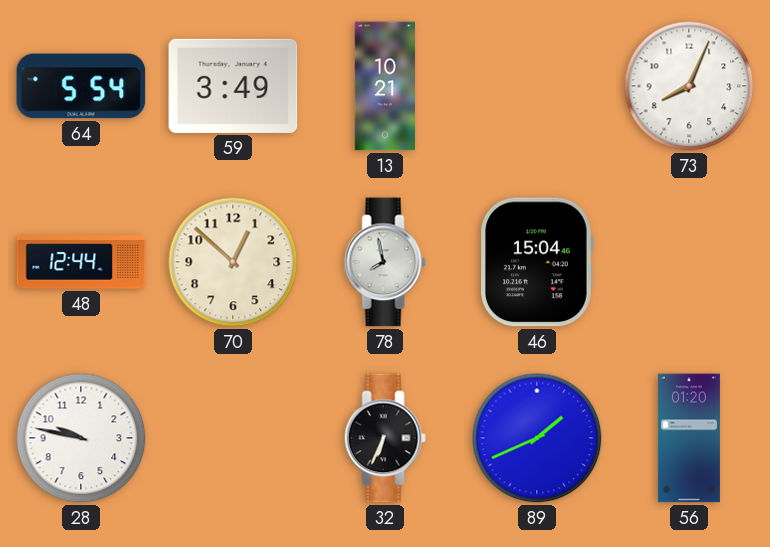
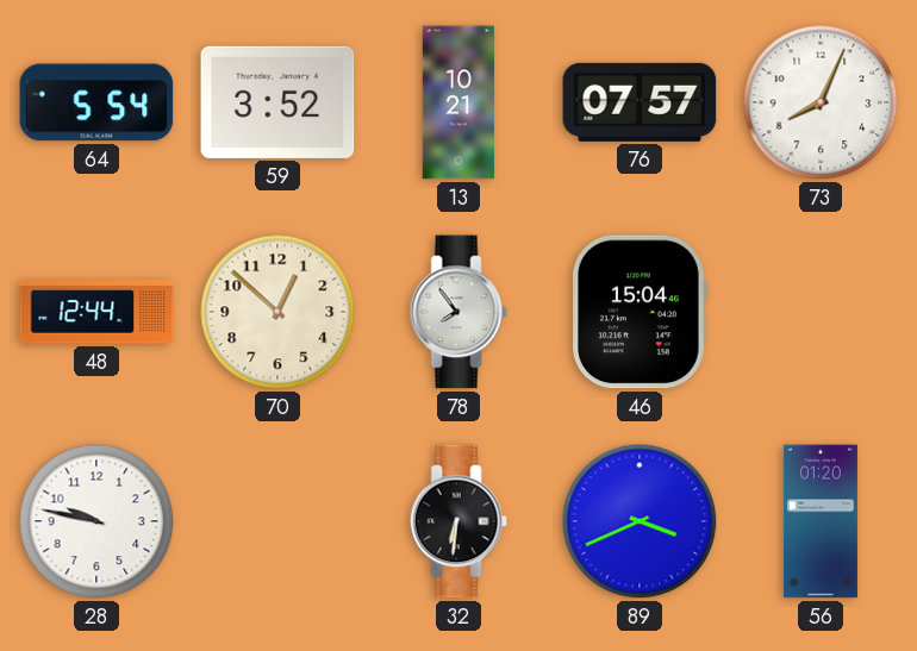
59: 3:49 -> 3:52 (277, 102)
76: none -> 07:57 (640, 102)
78: 7:58 -> 7:54 (458, 312)
32: 6:34 -> 6:31 (458, 521)
89: 1:41 -> 3:41 (640, 521)
